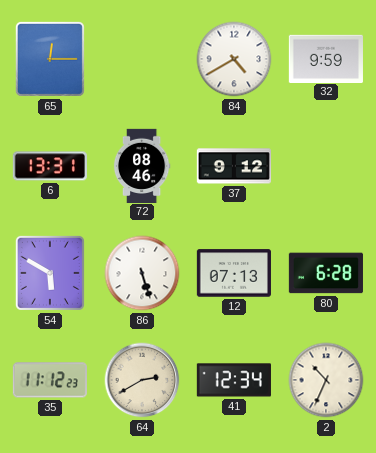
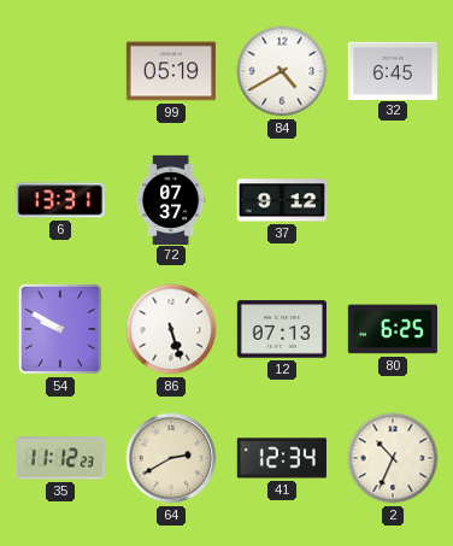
65: 12:15 -> none (50, 59)
99: none -> 05:19 (171, 71)
32: 9:59 -> 6:45 (393, 70)
72: 08:46 -> 07:37 (171, 199)
54: 5:50 -> 9:50 (60, 329)
80: 6:28 -> 6:25 (393, 329)
